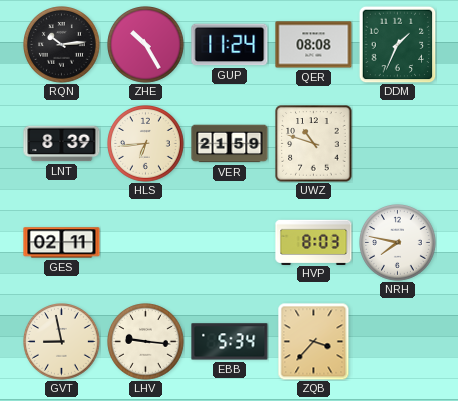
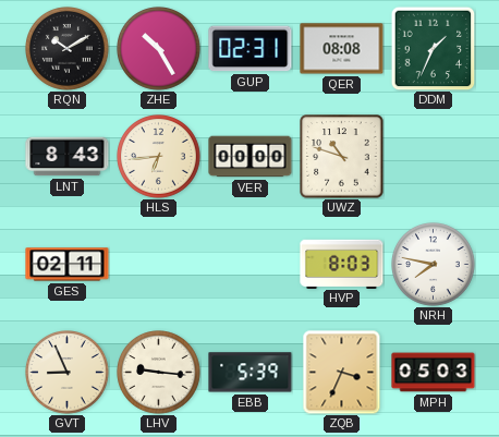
RQN: 10:14 -> 10:10 (68, 49)
GUP: 11:24 -> 02:31 (251, 49)
LNT: 8:39 -> 8:43 (68, 157)
VER: 21:59 -> 00:00 (251, 157)
GVT: 8:58 -> 8:56 (68, 373)
EBB: 5:34 -> 5:39 (251, 373)
ZQB: 3:37 -> 3:34 (342, 372)
MPH: none -> 05:03 (434, 373)
